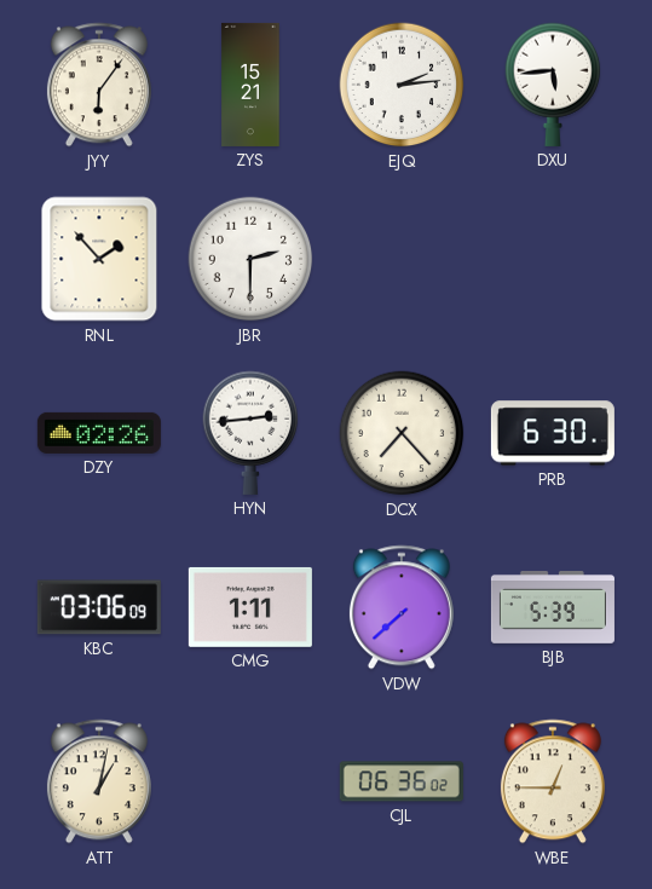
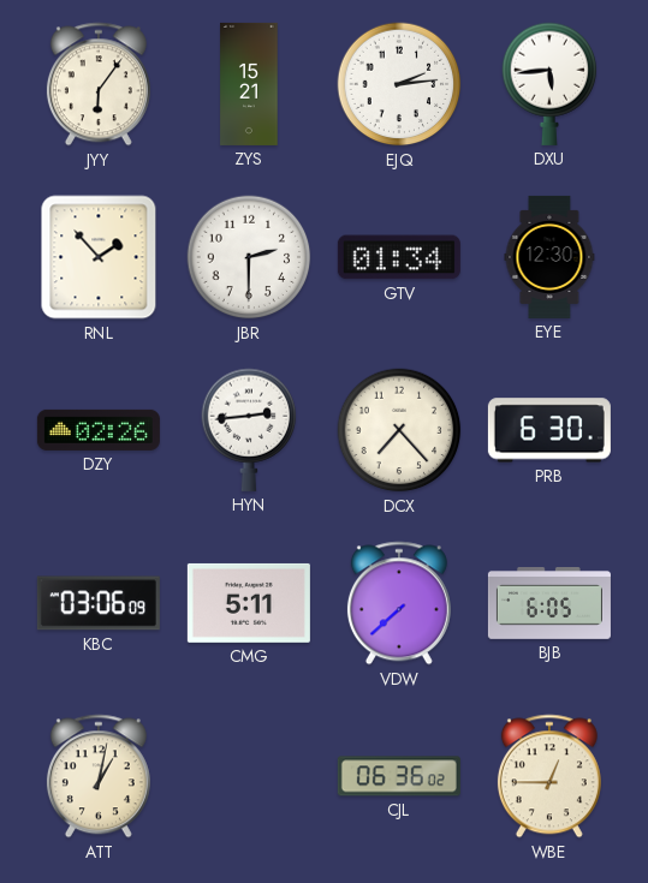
GTV: none -> 01:34 (399, 257)
EYE: none -> 12:30 (549, 257)
CMG: 1:11 -> 5:11 (249, 603)
BJB: 5:39 -> 6:05 (549, 604)
